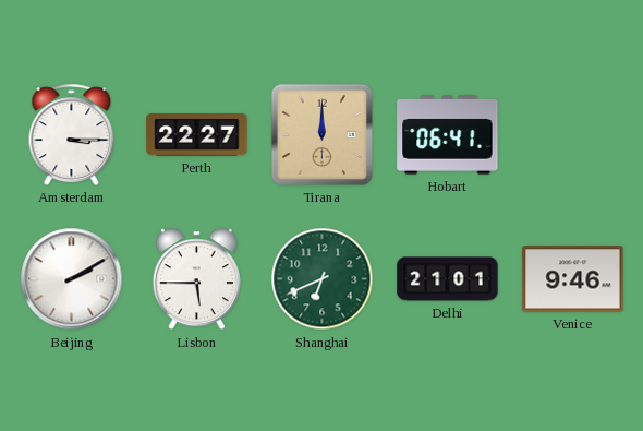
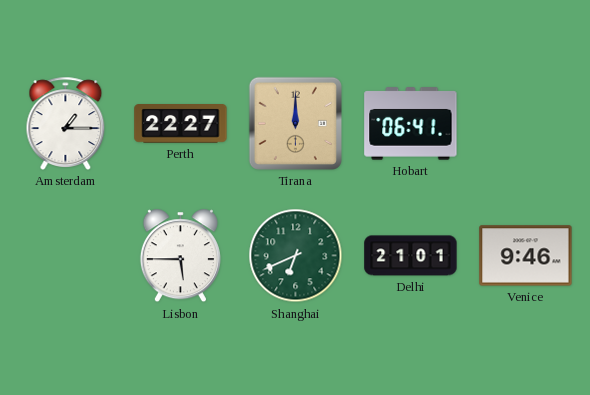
Amsterdam: 3:15 -> 1:15 (66, 123)
Beijing: 2:10 -> none (72, 279)
